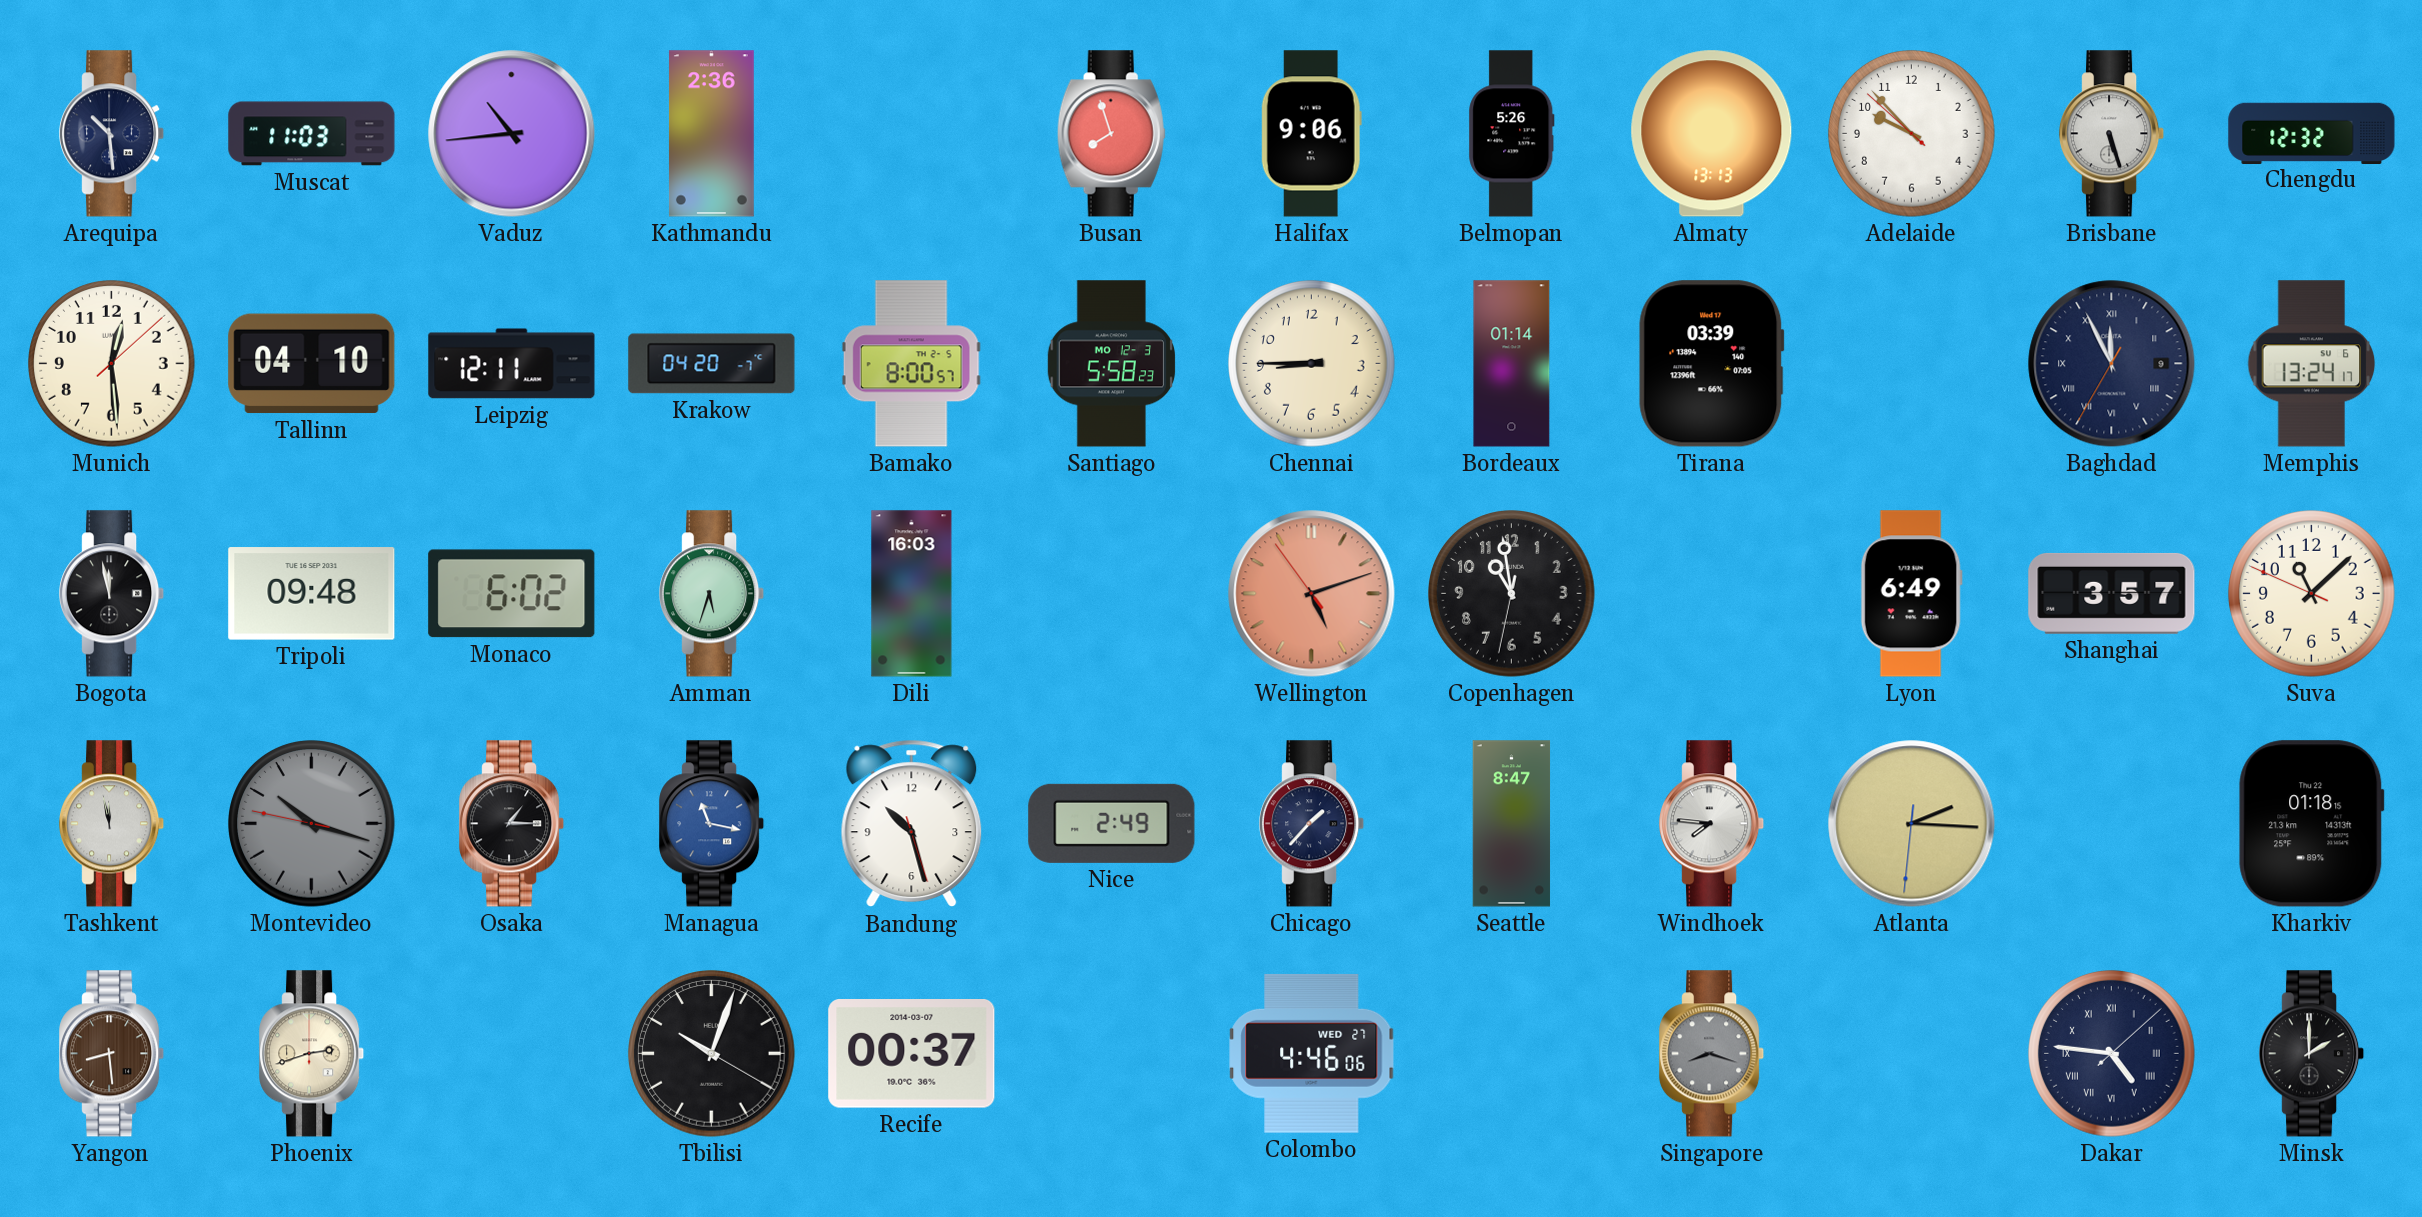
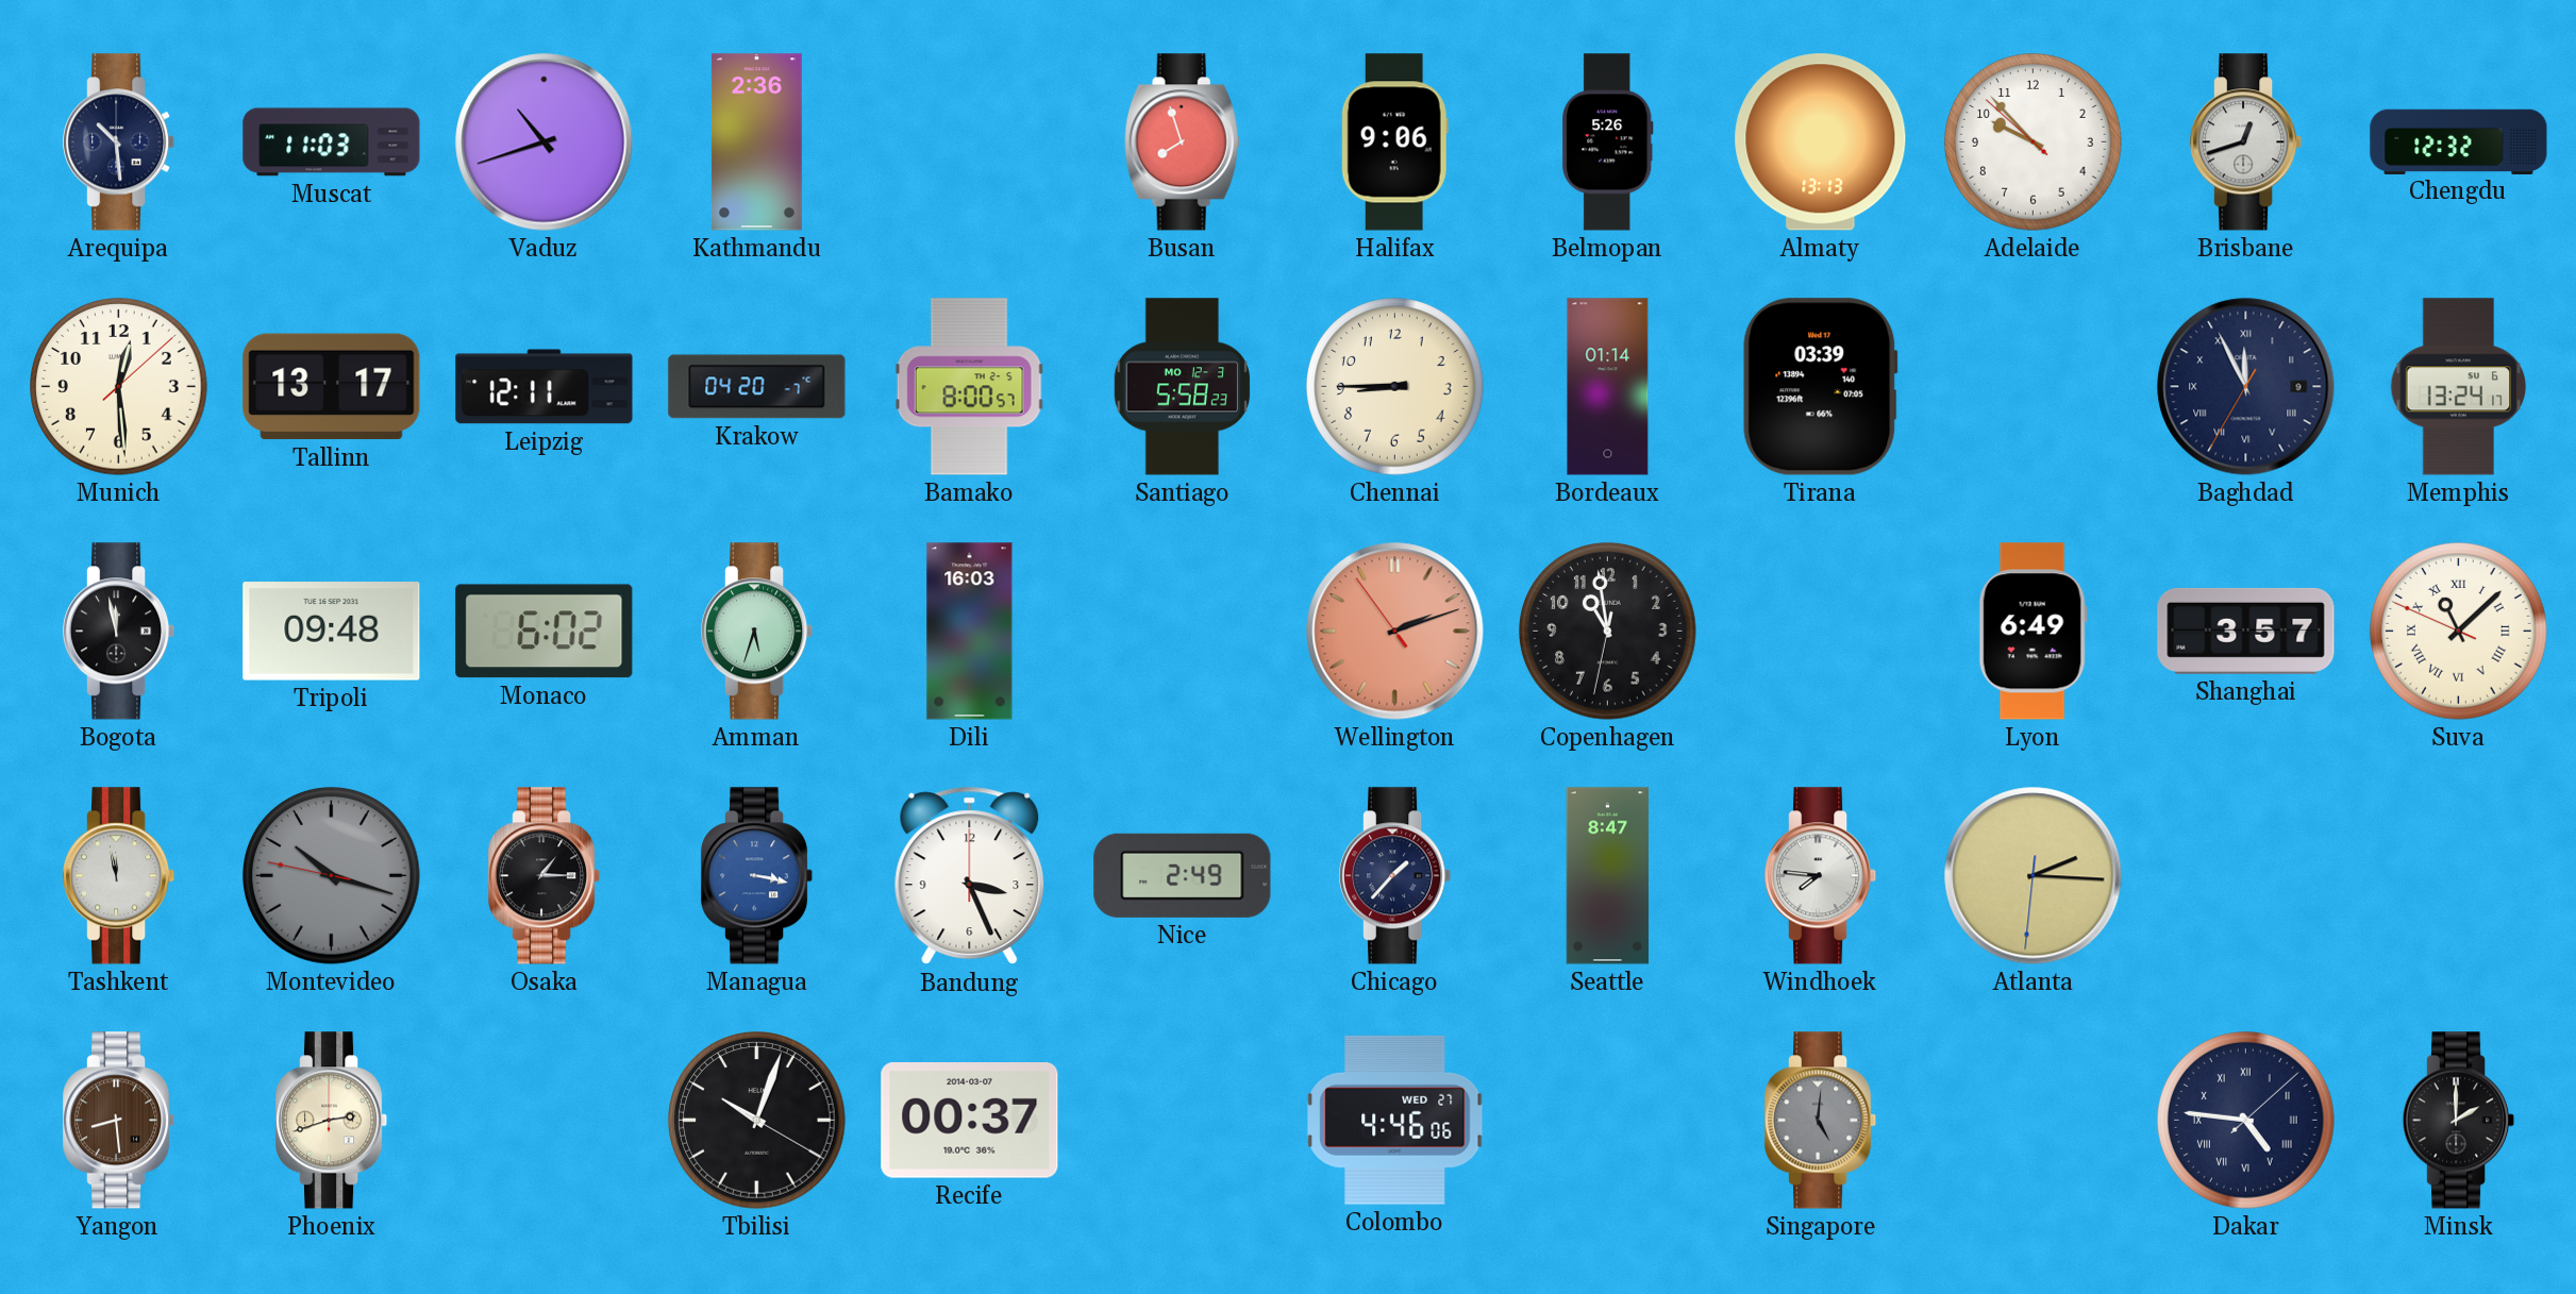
Vaduz: 10:44 -> 10:42 (545, 142)
Brisbane: 5:27 -> 12:42 (2247, 142)
Tallinn: 04:10 -> 13:17 (332, 387)
Wellington: 5:11 -> 2:11 (1395, 632)
Suva numerals: Arabic -> Roman (2459, 632)
Managua: 11:17 -> 3:17 (758, 876)
Bandung: 10:27 -> 3:26 (970, 876)
Kharkiv: 01:18 -> none (2312, 824)
Singapore: 8:18 -> 5:01 (1822, 1121)
